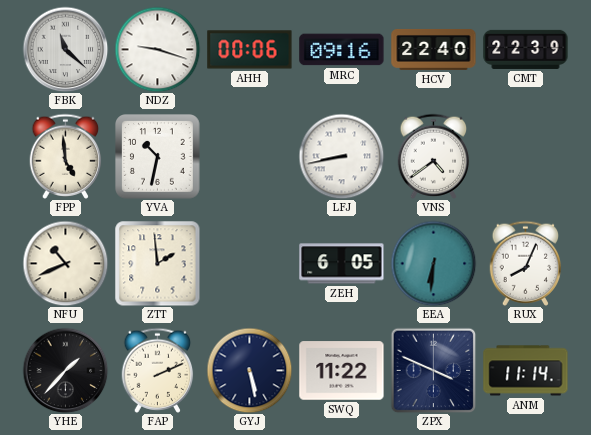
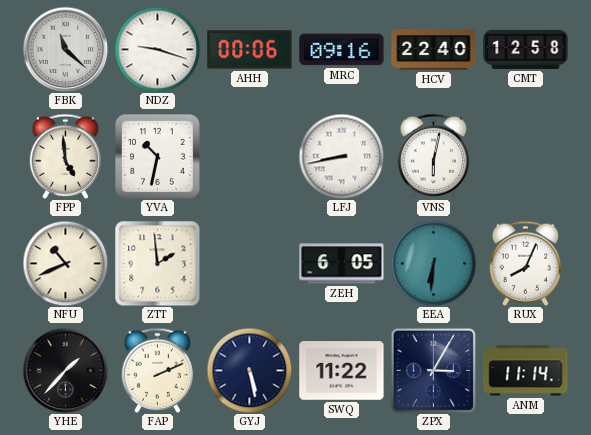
CMT: 22:39 -> 12:58 (526, 49)
VNS: 4:39 -> 6:02 (434, 156)
ZPX: 3:49 -> 3:05 (433, 370)
